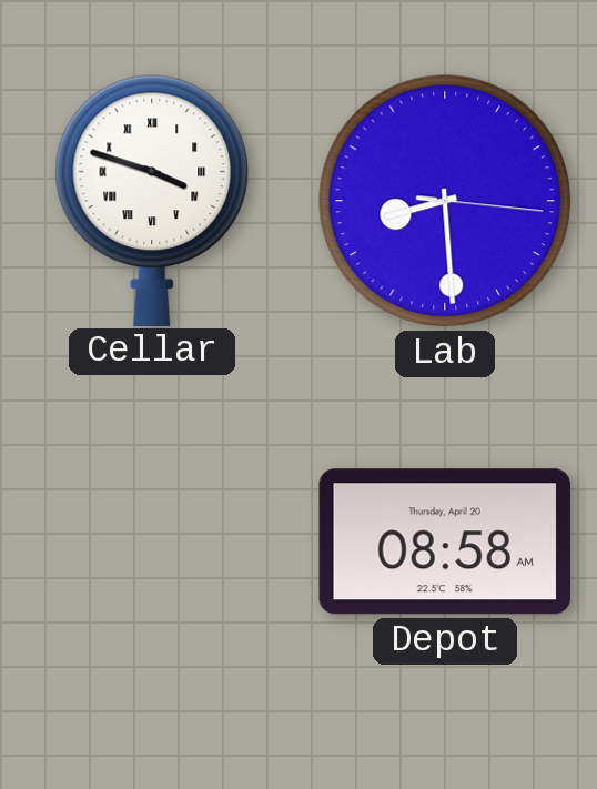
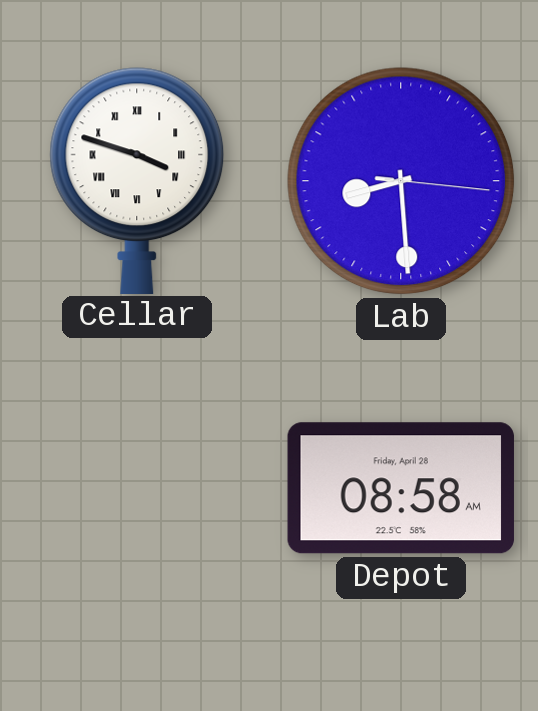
Depot date: Thursday, April 20 -> Friday, April 28 (401, 488)
